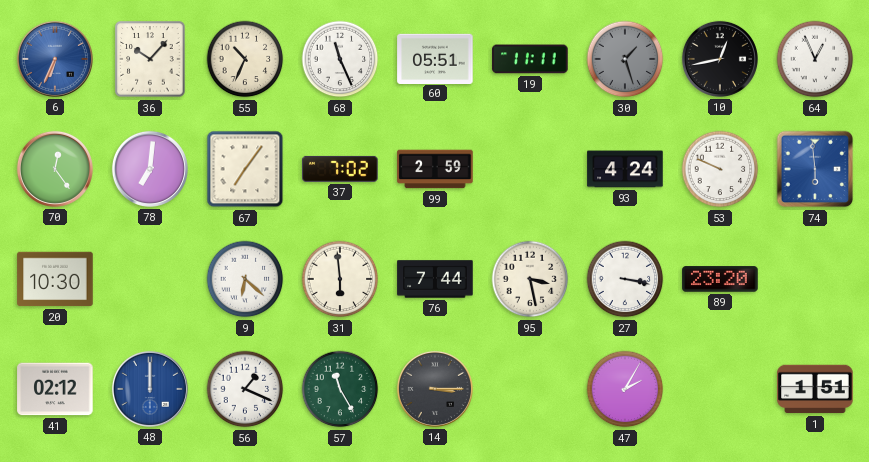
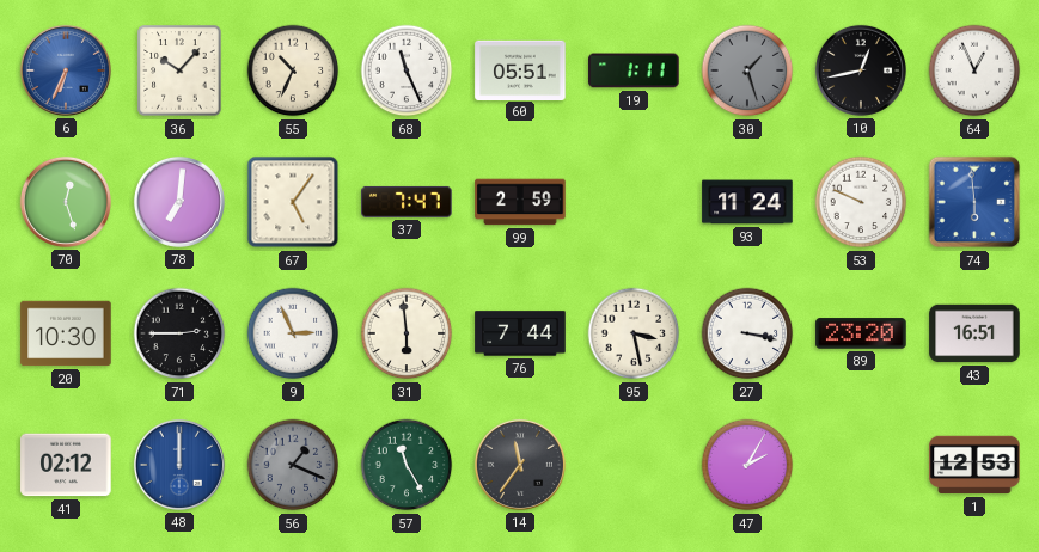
19: 11:11 -> 1:11 (634, 70)
70: 12:24 -> 12:27 (66, 202)
67: 7:06 -> 5:06 (293, 202)
37: 7:02 -> 7:47 (407, 202)
93: 4:24 -> 11:24 (747, 202)
71: none -> 2:45 (179, 333)
9: 6:22 -> 2:56 (293, 333)
43: none -> 16:51 (974, 333)
56 dial: white -> grey (293, 465)
14: 3:15 -> 11:36 (520, 465)
1: 1:51 -> 12:53 (974, 465)
